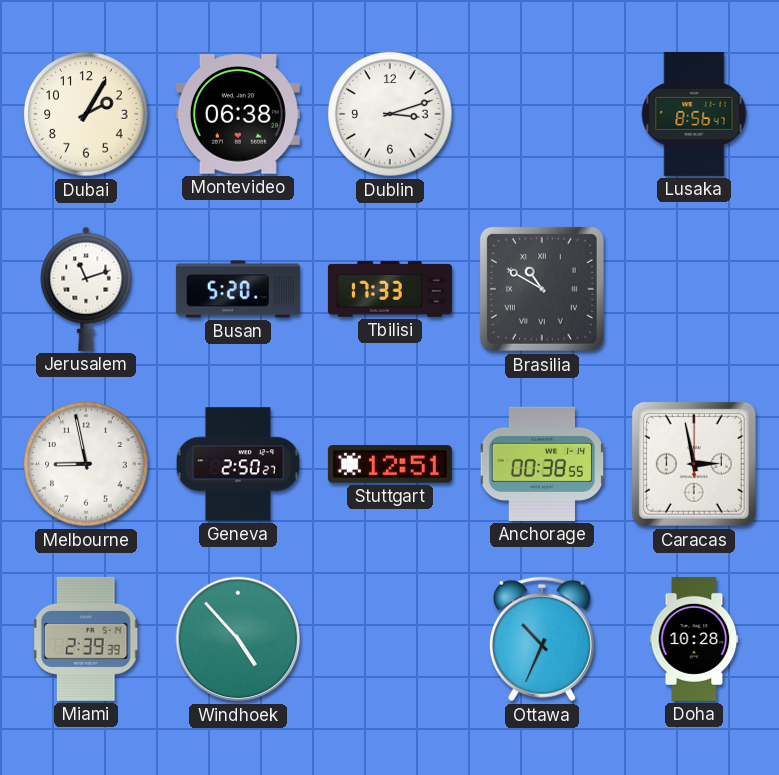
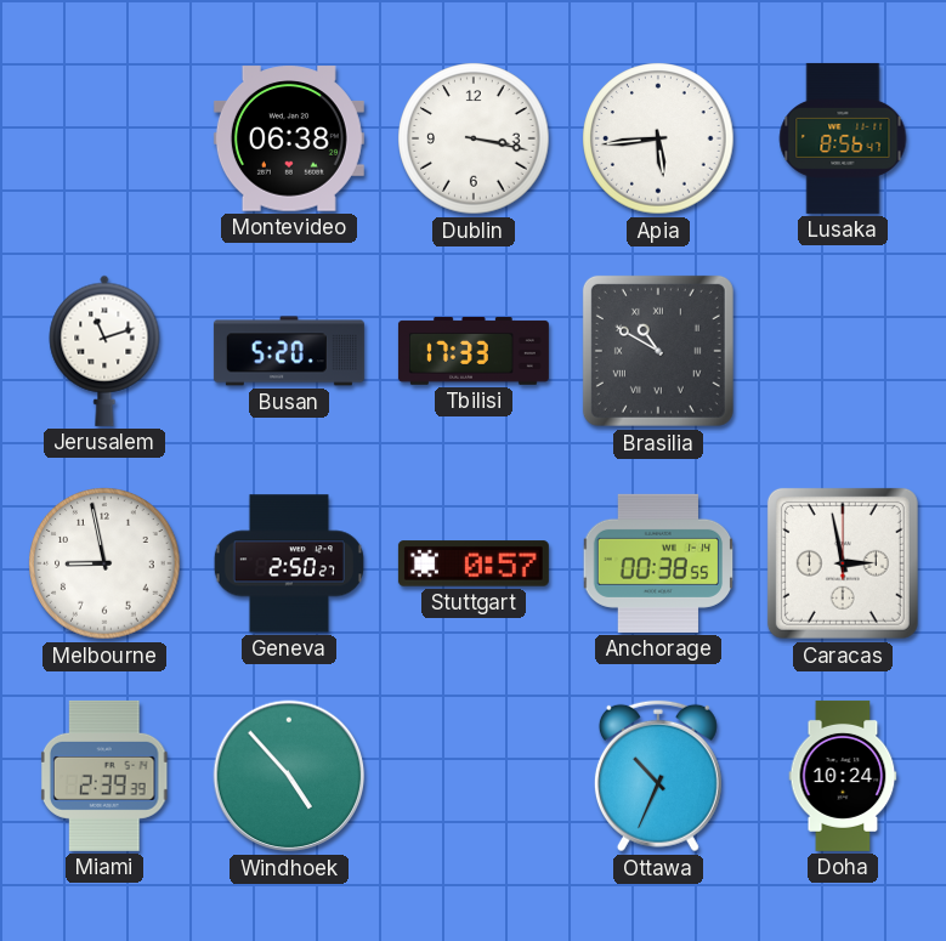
Dubai: 2:05 -> none (86, 114)
Dublin: 3:12 -> 3:17 (474, 138)
Apia: none -> 5:44 (658, 138)
Stuttgart: 12:51 -> 0:57 (474, 563)
Doha: 10:28 -> 10:24 (843, 776)
